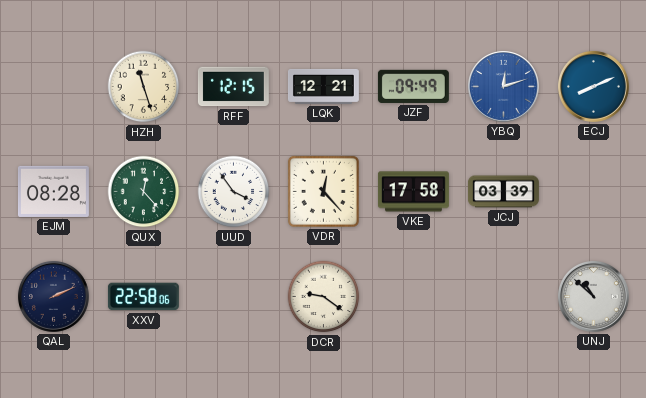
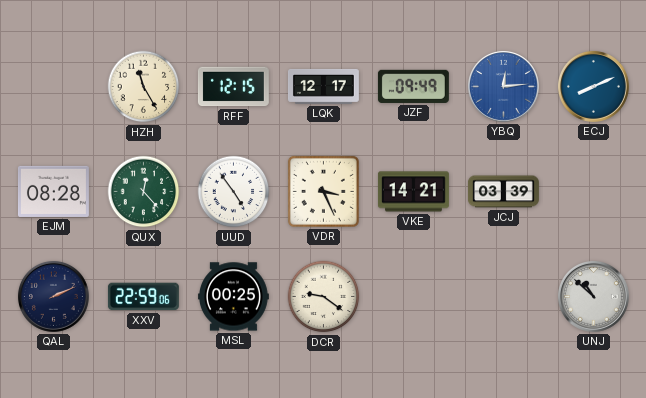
HZH: 11:27 -> 11:25 (144, 87)
LQK: 12:21 -> 12:17 (323, 86)
YBQ: 12:12 -> 12:14 (503, 86)
UUD: 3:54 -> 4:54 (234, 192)
VDR: 12:23 -> 3:26 (323, 191)
VKE: 17:58 -> 14:21 (413, 192)
XXV: 22:58 -> 22:59 (143, 297)
MSL: none -> 00:25 (233, 297)
